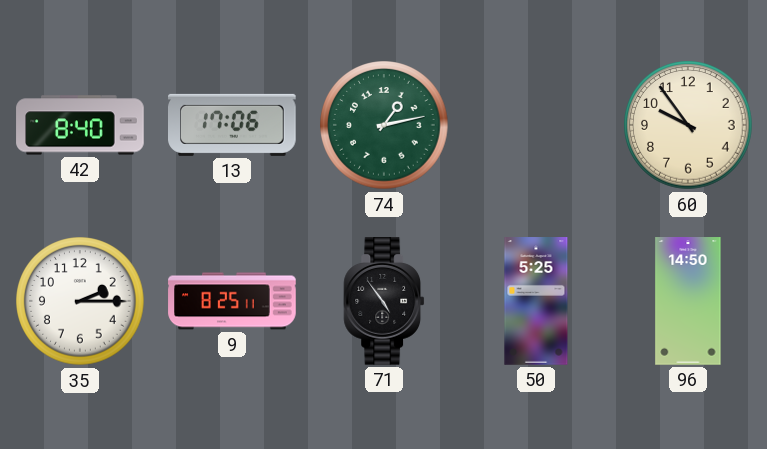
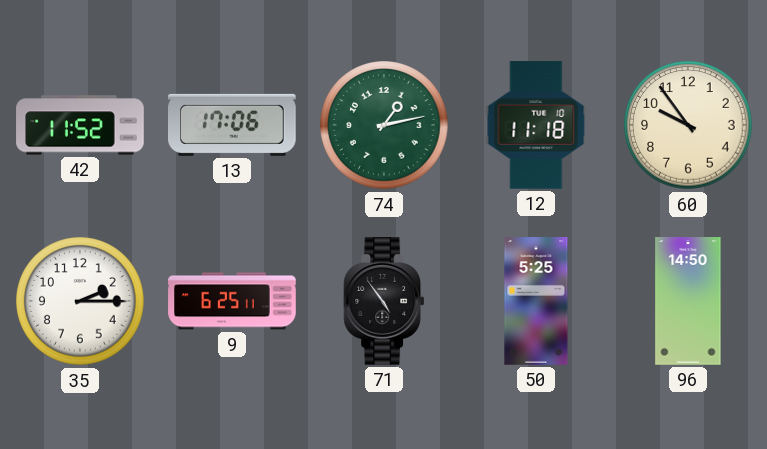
42: 8:40 -> 11:52 (80, 125)
12: none -> 11:18 (536, 125)
9: 8:25 -> 6:25 (232, 301)
